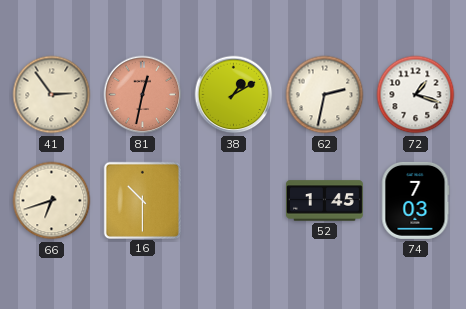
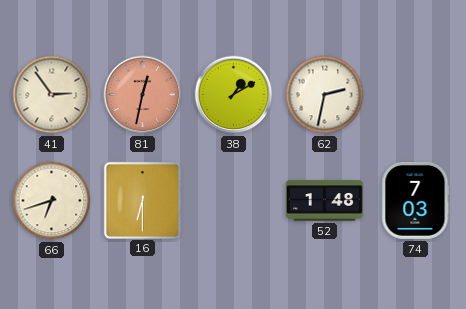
72: 1:18 -> none (416, 95)
16: 10:30 -> 6:30 (142, 200)
52: 1:45 -> 1:48 (324, 201)
